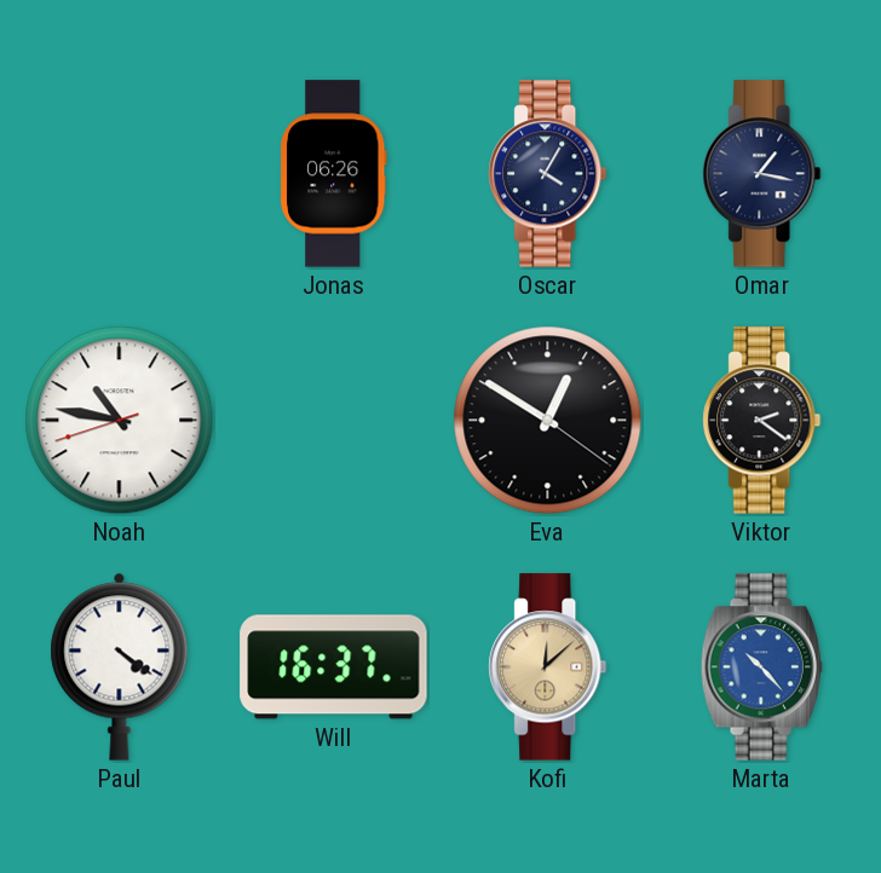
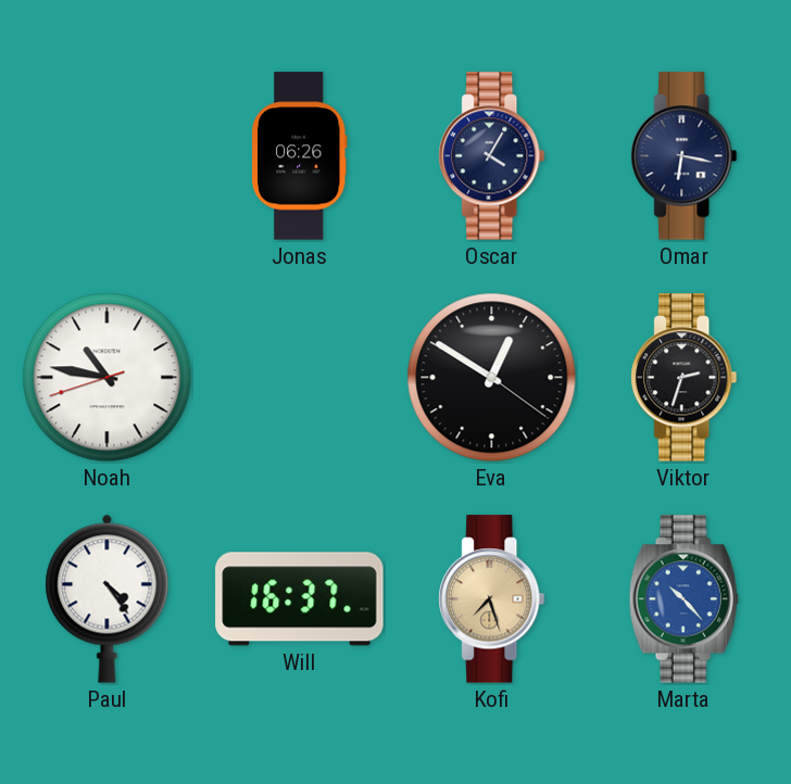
Omar: 1:17 -> 6:17 (685, 156)
Viktor: 2:21 -> 2:33 (685, 378)
Paul: 4:21 -> 4:24 (108, 598)
Kofi: 12:08 -> 7:27 (492, 599)
